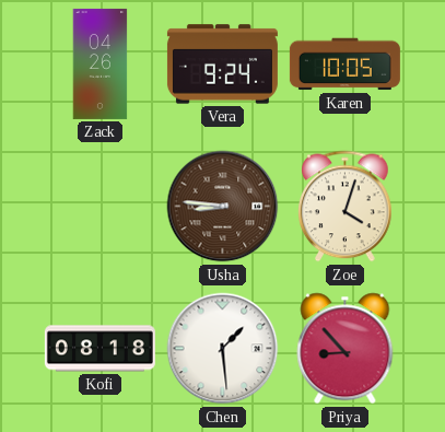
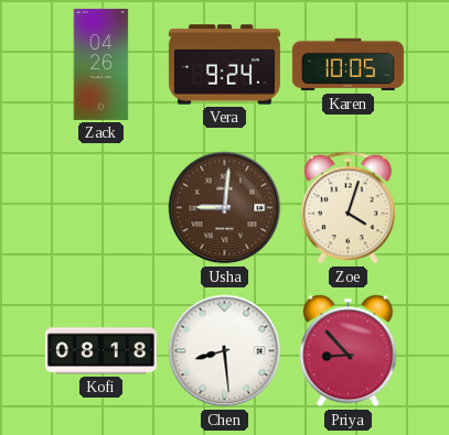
Usha: 8:46 -> 9:01 (225, 208)
Chen: 1:29 -> 8:29 (225, 351)
